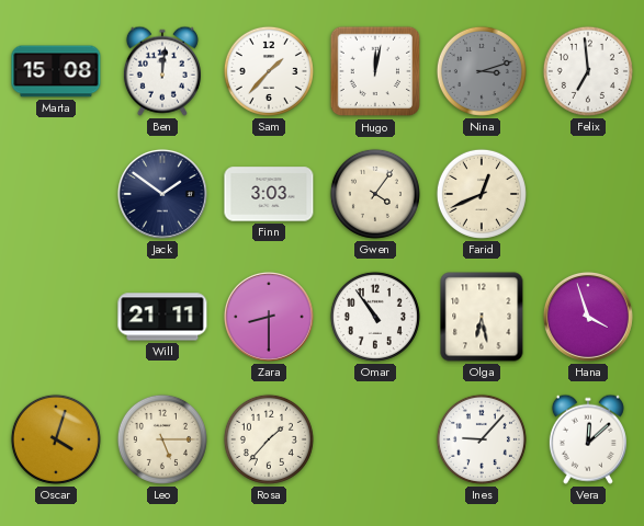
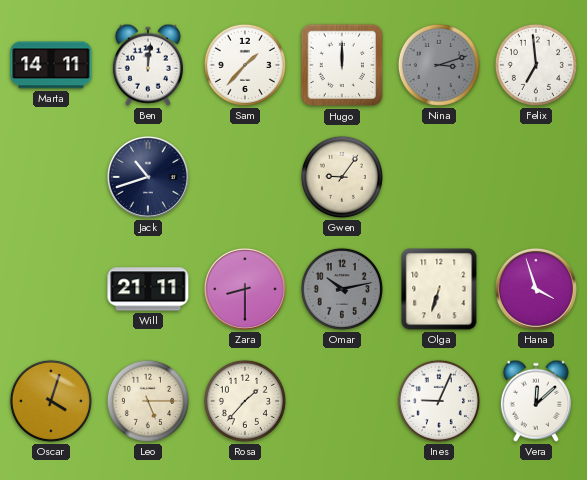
Marta: 15:08 -> 14:11 (51, 65)
Hugo: 12:02 -> 12:00 (342, 65)
Jack: 1:51 -> 10:42 (148, 177)
Finn: 3:03 -> none (269, 194)
Gwen: 4:06 -> 9:06 (342, 177)
Farid: 12:41 -> none (482, 194)
Omar: 10:54 -> 10:13 (342, 289)
Omar dial: white -> grey (342, 289)
Olga: 6:28 -> 6:33 (439, 289)
Ines: 9:07 -> 9:04 (439, 401)
